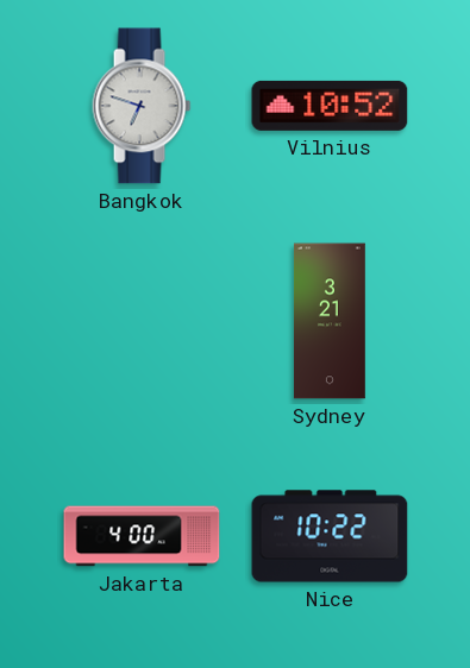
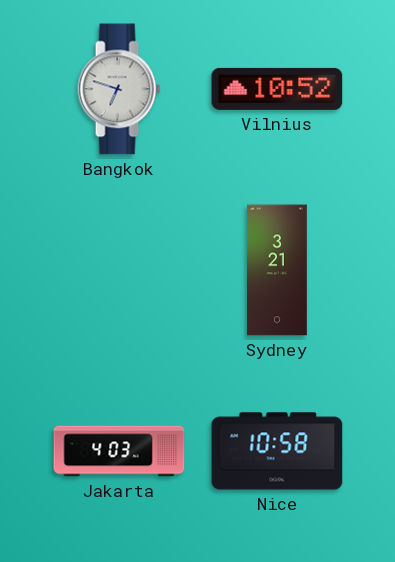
Jakarta: 4:00 -> 4:03 (119, 451)
Nice: 10:22 -> 10:58 (277, 451)
